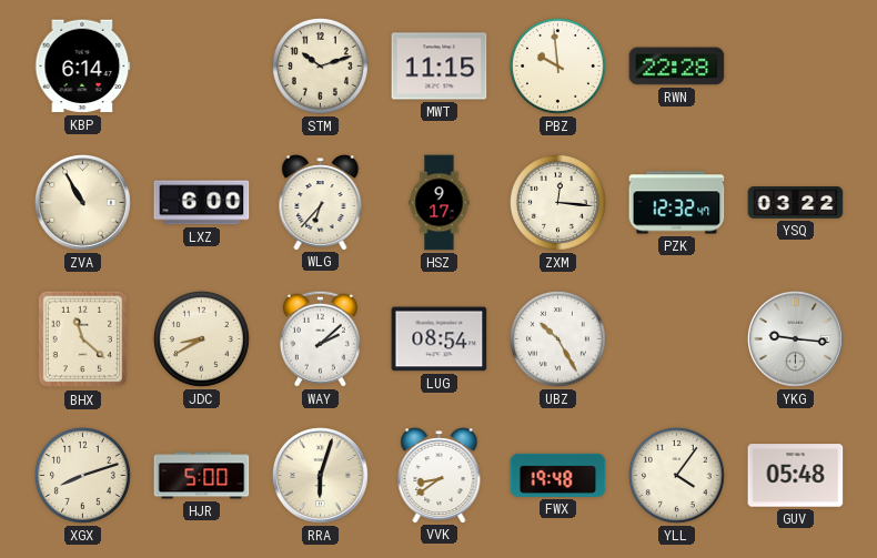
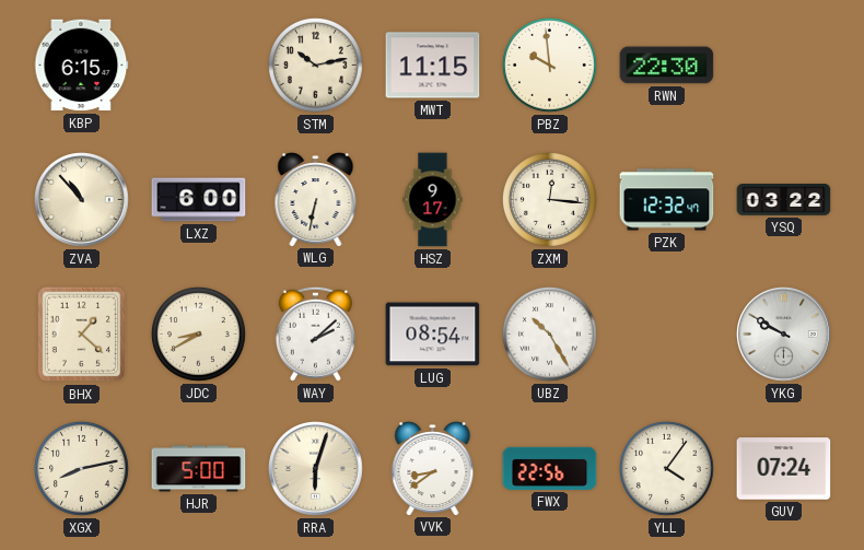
KBP: 6:14 -> 6:15 (82, 66)
STM: 10:12 -> 10:13 (315, 65)
RWN: 22:28 -> 22:30 (667, 66)
ZVA: 10:55 -> 10:53 (82, 200)
WLG: 6:37 -> 6:32 (316, 200)
BHX: 11:22 -> 1:22 (81, 335)
YKG: 9:16 -> 9:50 (784, 335)
XGX: 8:12 -> 8:13 (81, 468)
FWX: 19:48 -> 22:56 (550, 468)
GUV: 05:48 -> 07:24 (784, 469)
